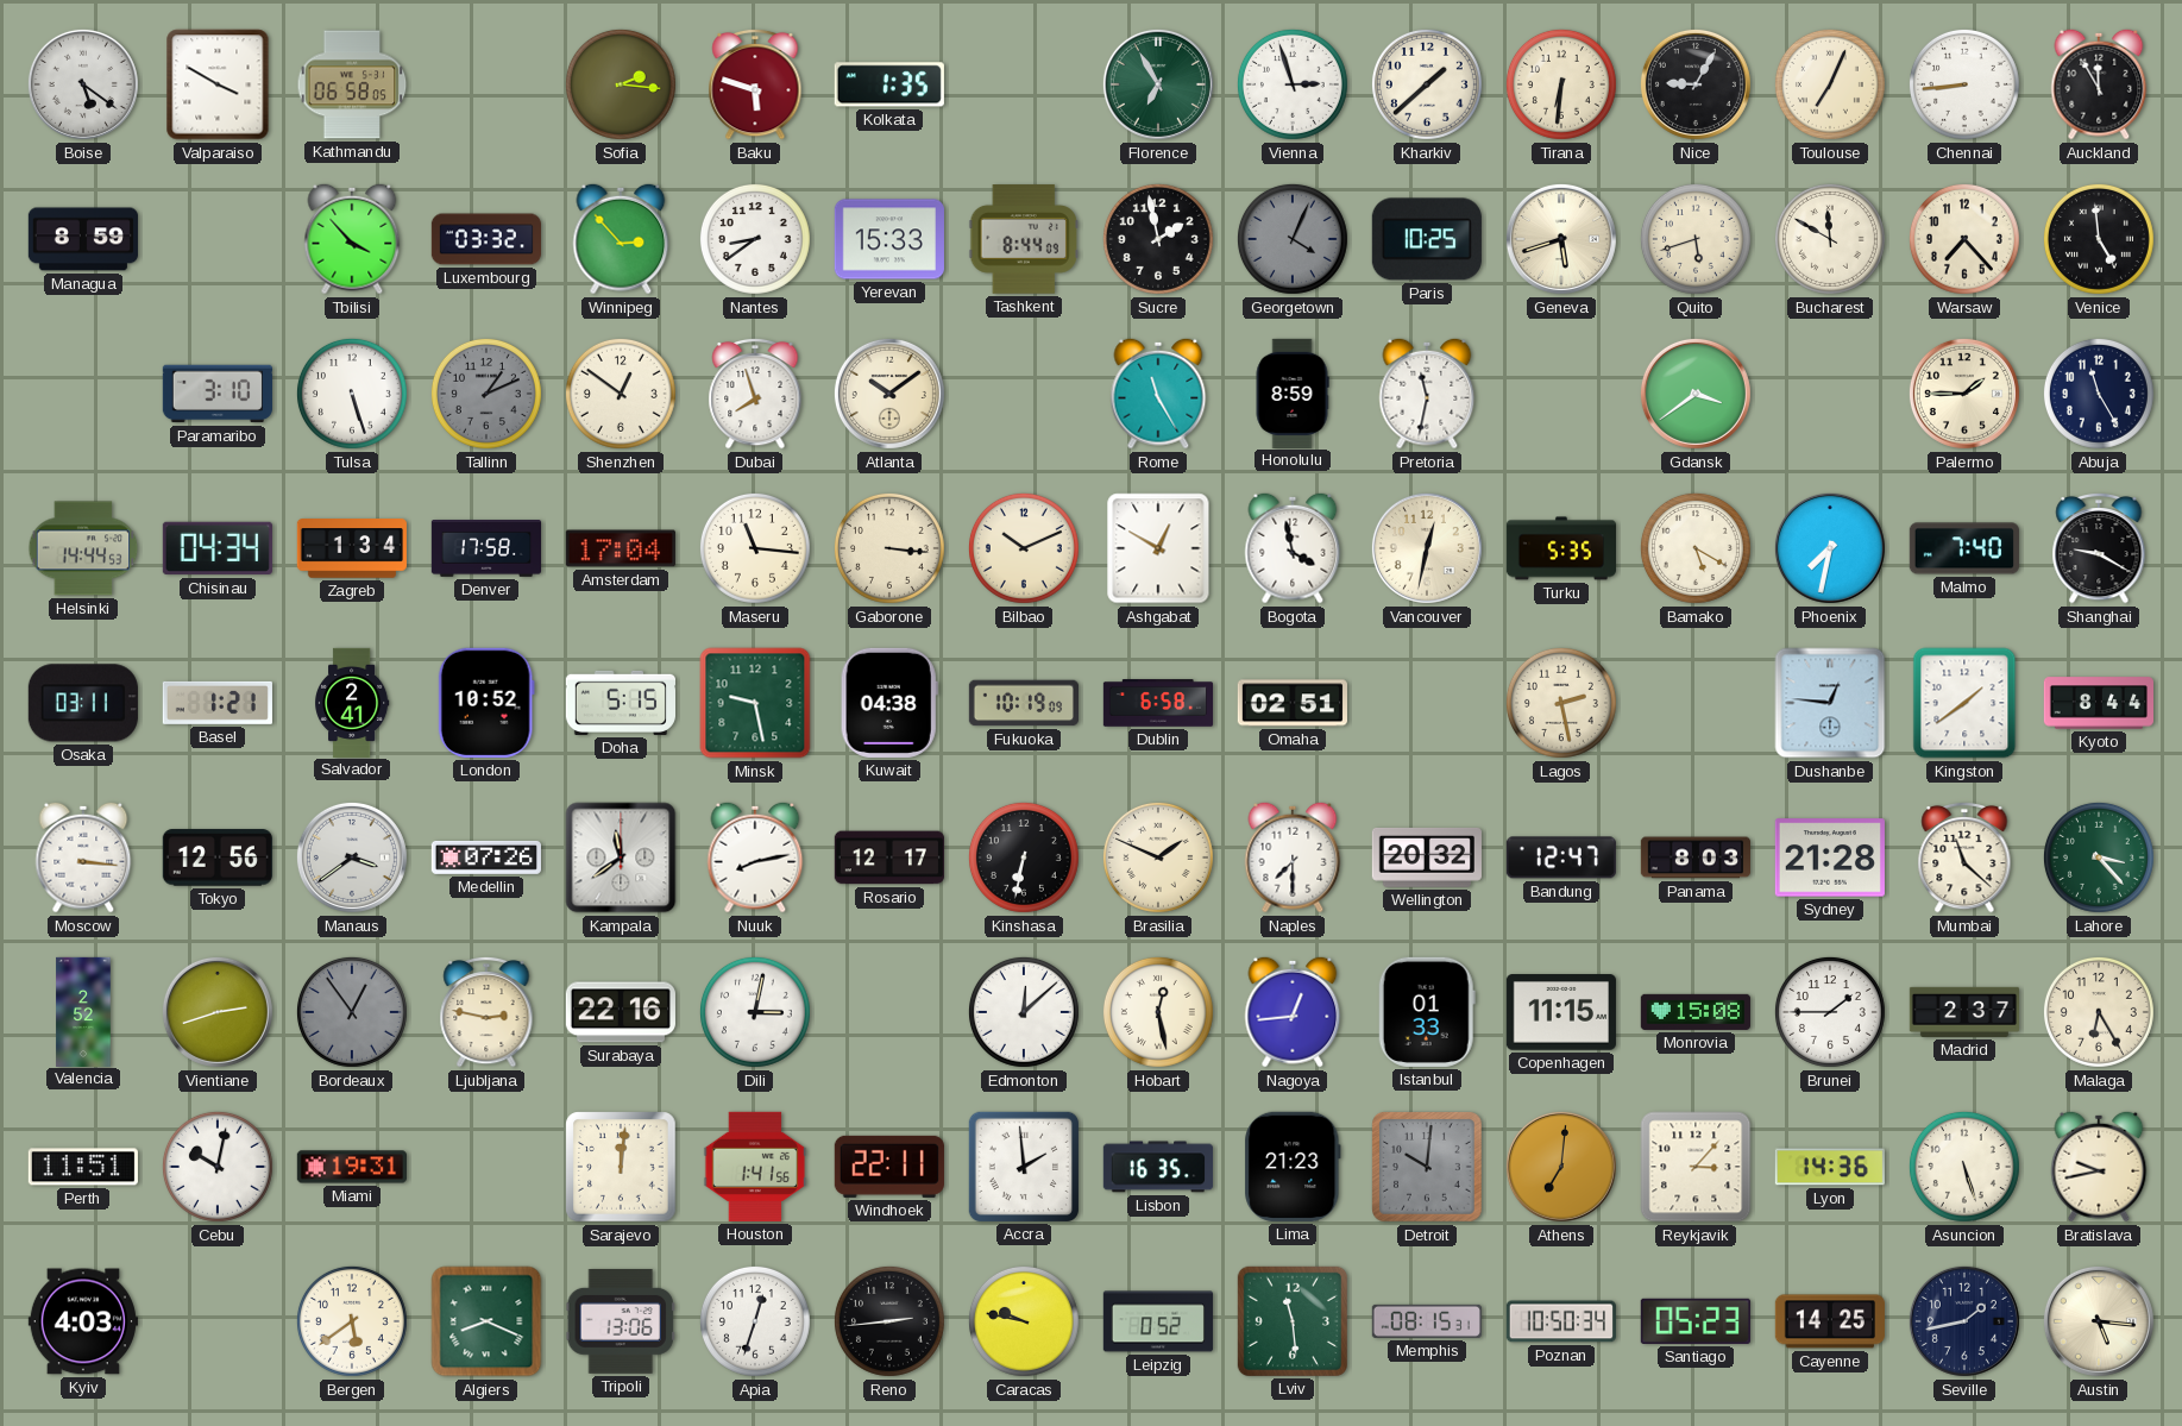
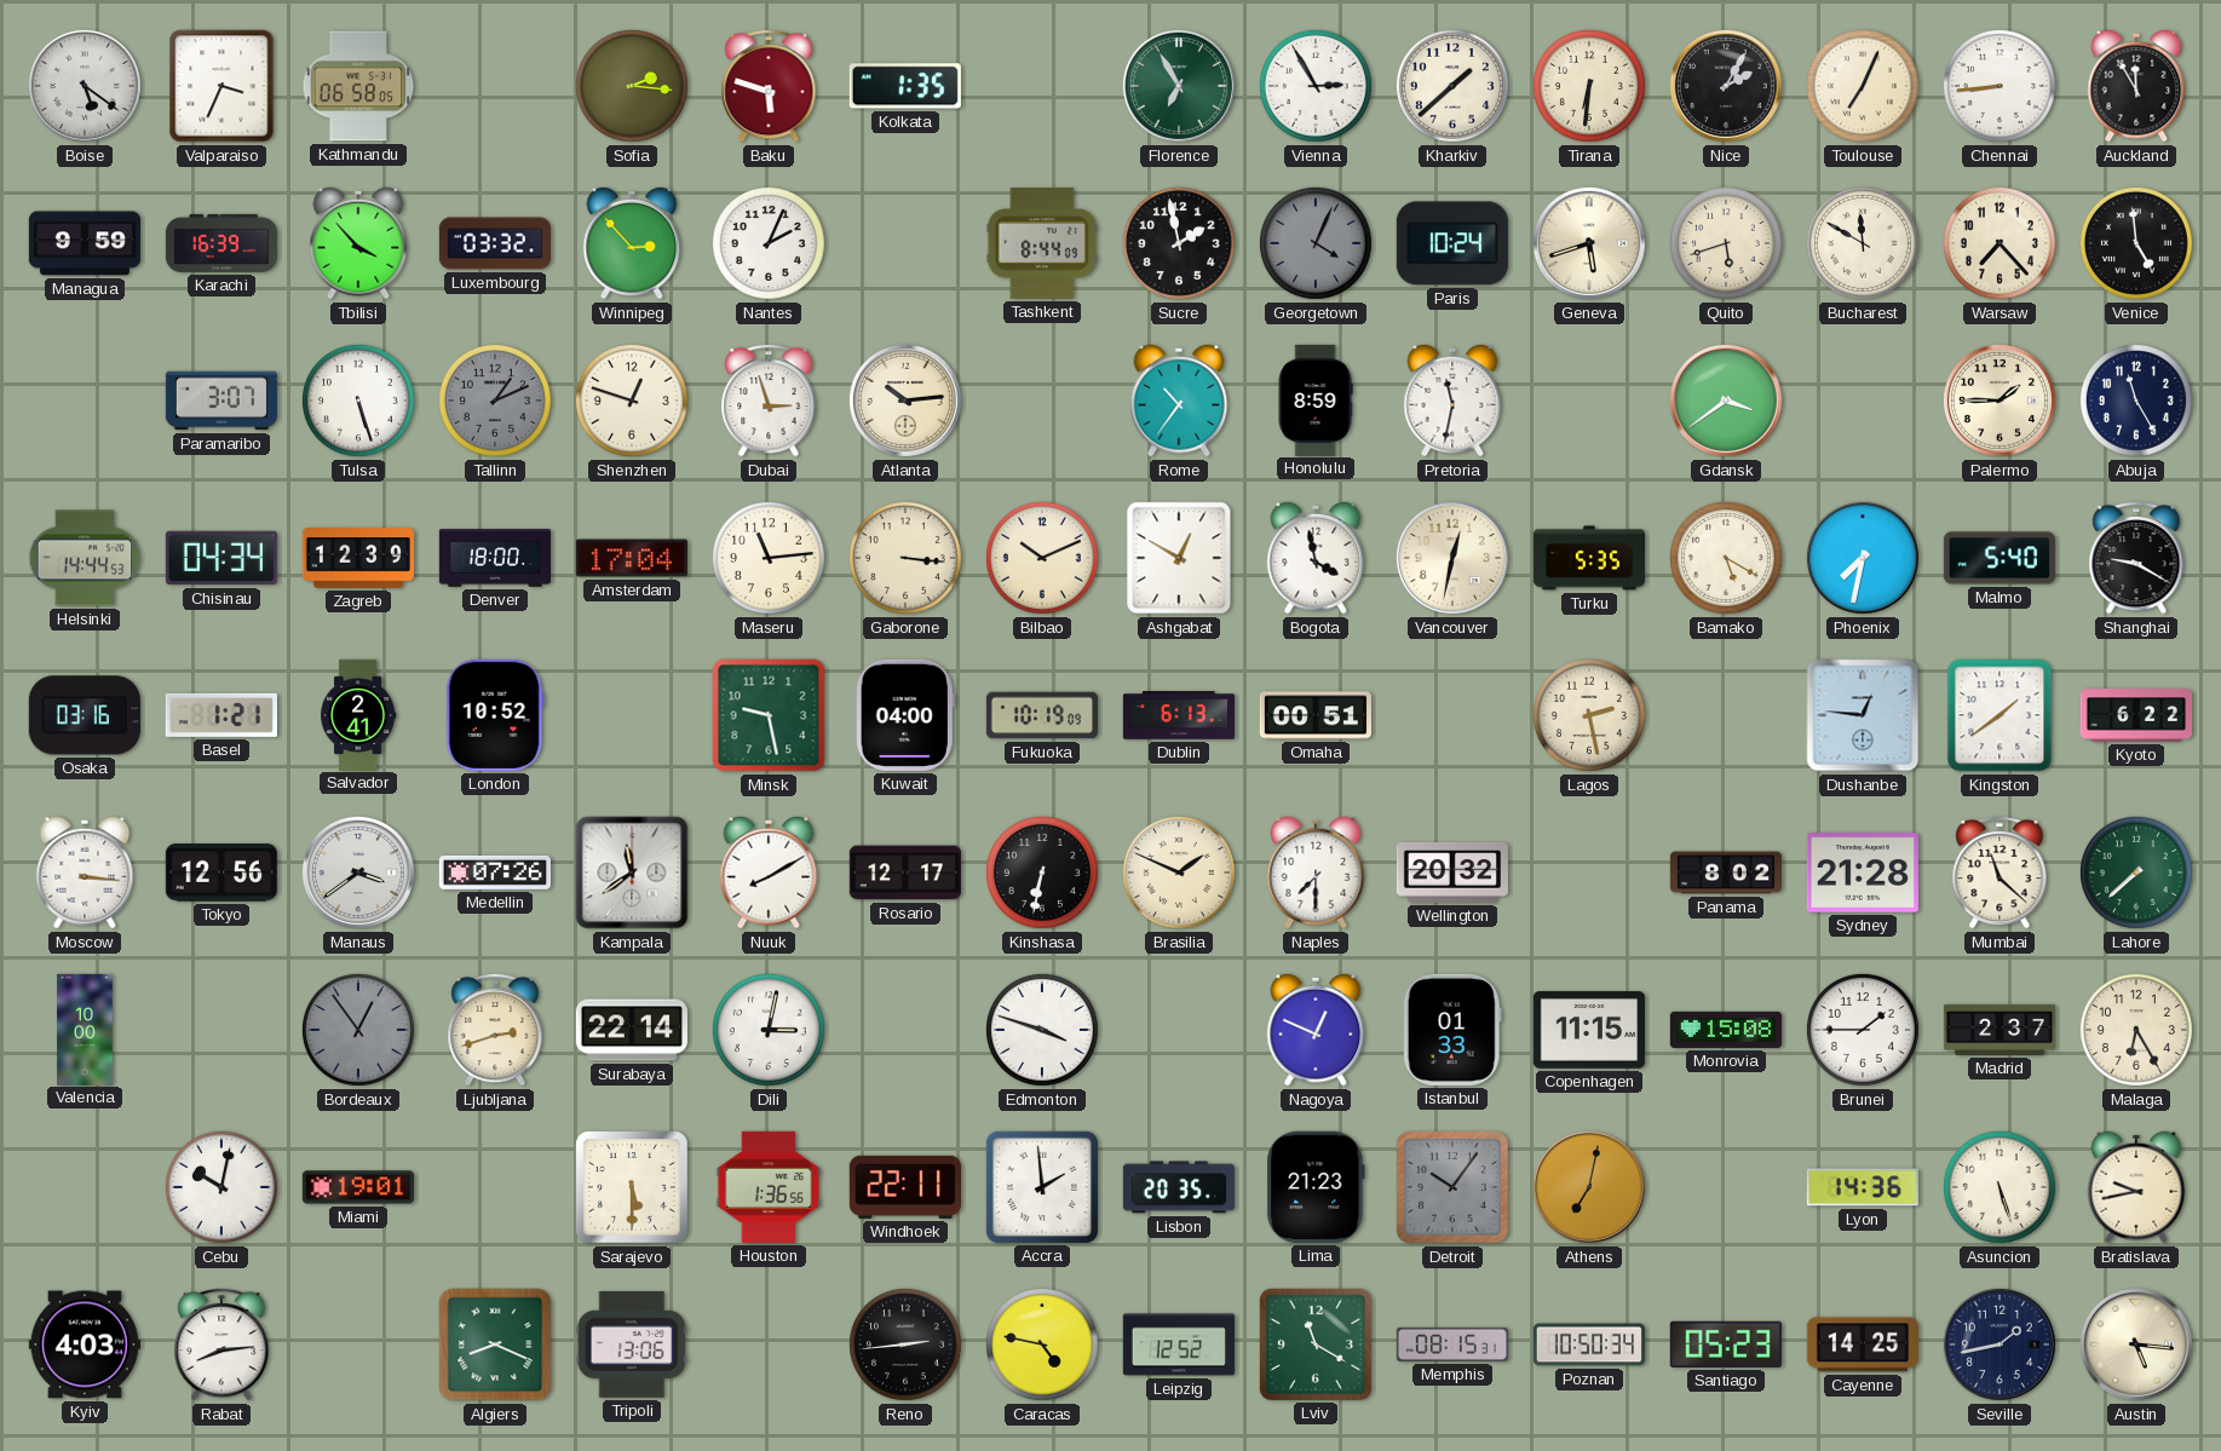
Valparaiso: 3:50 -> 3:34 (221, 86)
Vienna: 2:57 -> 2:55 (1316, 86)
Nice: 9:05 -> 2:05 (1726, 86)
Managua: 8:59 -> 9:59 (85, 243)
Karachi: none -> 16:39 (220, 243)
Nantes: 8:39 -> 2:04 (769, 243)
Yerevan: 15:33 -> none (889, 239)
Paris: 10:25 -> 10:24 (1452, 243)
Paramaribo: 3:10 -> 3:07 (221, 401)
Shenzhen: 12:51 -> 12:48 (632, 401)
Dubai: 7:57 -> 2:57 (769, 401)
Atlanta: 10:09 -> 10:14 (905, 401)
Rome: 11:25 -> 10:36 (1179, 401)
Zagreb: 1:34 -> 12:39 (357, 558)
Denver: 17:58 -> 18:00 (494, 559)
Maseru: 11:16 -> 11:14 (769, 558)
Malmo: 7:40 -> 5:40 (2000, 558)
Osaka: 03:11 -> 03:16 (85, 715)
Doha: 5:15 -> none (620, 703)
Kuwait: 04:38 -> 04:00 (905, 715)
Dublin: 6:58 -> 6:13 (1178, 715)
Omaha: 02:51 -> 00:51 (1316, 715)
Kyoto: 8:44 -> 6:22 (2135, 715)
Nuuk: 8:13 -> 8:10 (769, 873)
Bandung: 12:47 -> none (1561, 858)
Panama: 8:03 -> 8:02 (1725, 873)
Lahore: 3:23 -> 7:38 (2136, 873)
Valencia: 2:52 -> 10:00 (85, 1029)
Vientiane: 2:42 -> none (218, 1012)
Ljubljana: 2:47 -> 2:42 (495, 1030)
Surabaya: 22:16 -> 22:14 (632, 1030)
Edmonton: 12:08 -> 3:48 (1042, 1030)
Hobart: 12:28 -> none (1158, 1012)
Nagoya: 12:44 -> 12:49 (1316, 1030)
Perth: 11:51 -> none (83, 1167)
Miami: 19:31 -> 19:01 (357, 1187)
Sarajevo: 12:01 -> 5:30 (632, 1187)
Houston: 1:41 -> 1:36 (769, 1187)
Lisbon: 16:35 -> 20:35 (1179, 1187)
Detroit: 10:01 -> 10:06 (1452, 1187)
Athens: 7:01 -> 7:02 (1589, 1187)
Reykjavik: 3:07 -> none (1696, 1167)
Rabat: none -> 8:14 (221, 1345)
Bergen: 5:39 -> none (352, 1321)
Apia: 12:33 -> none (755, 1321)
Caracas: 9:47 -> 4:47 (1042, 1345)
Leipzig: 0:52 -> 12:52 (1179, 1345)
Lviv: 11:29 -> 11:20 (1316, 1345)
